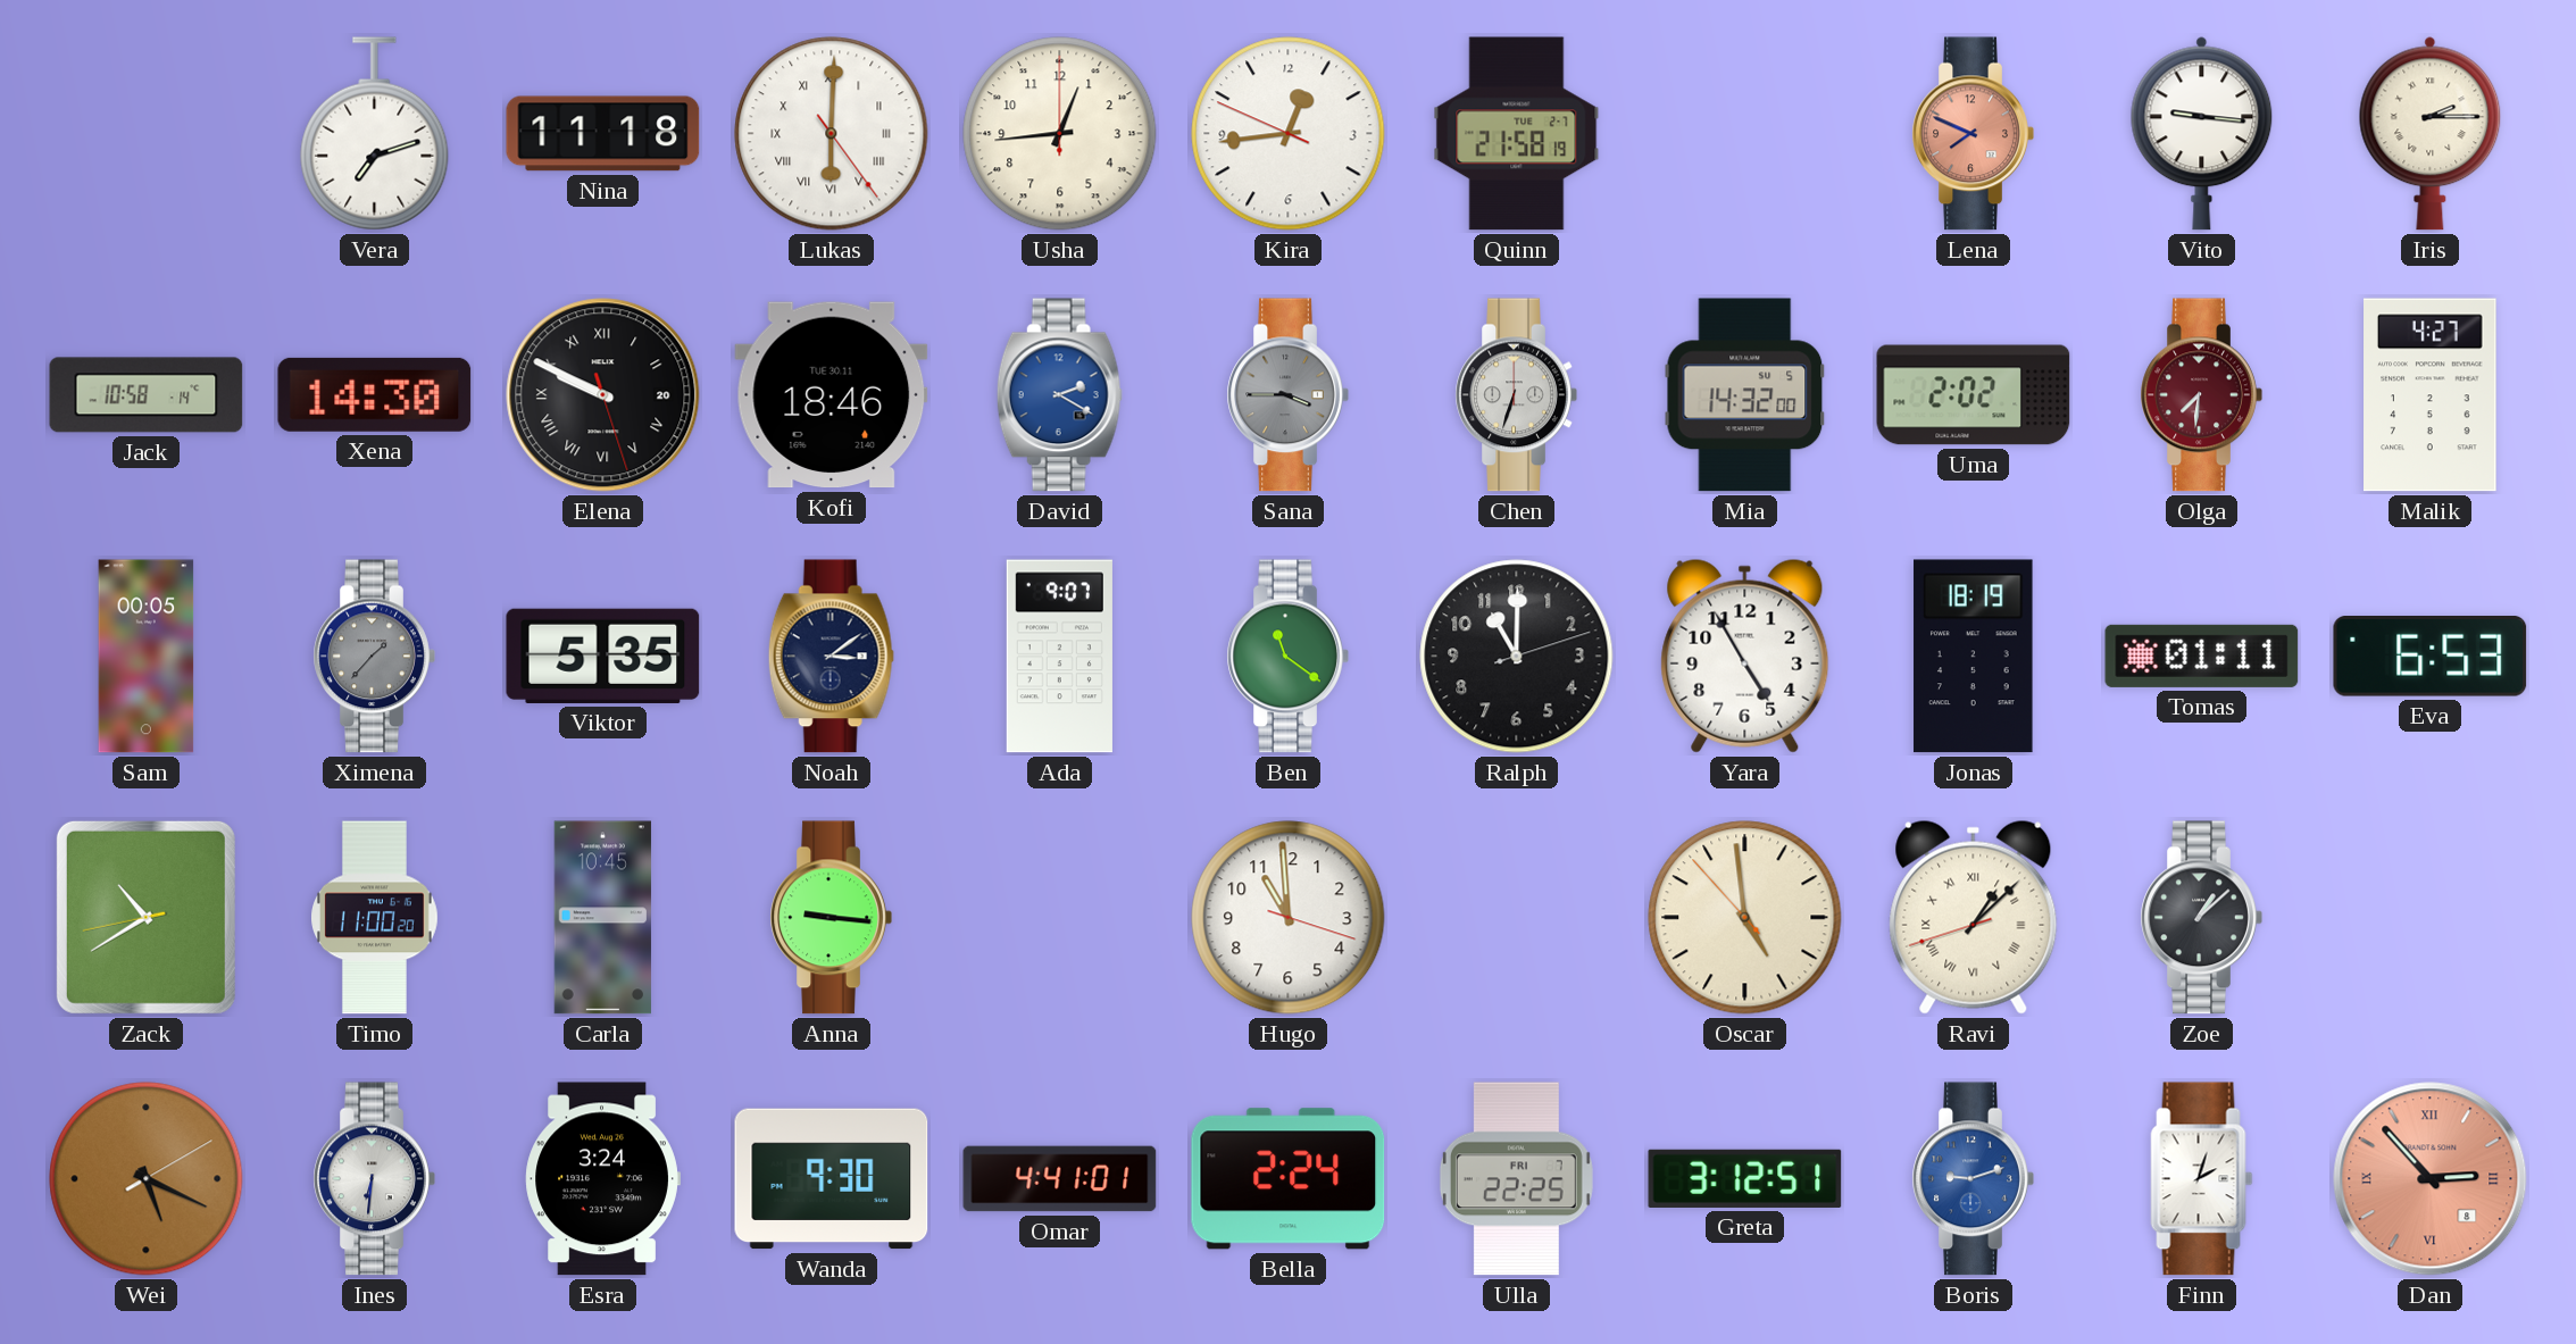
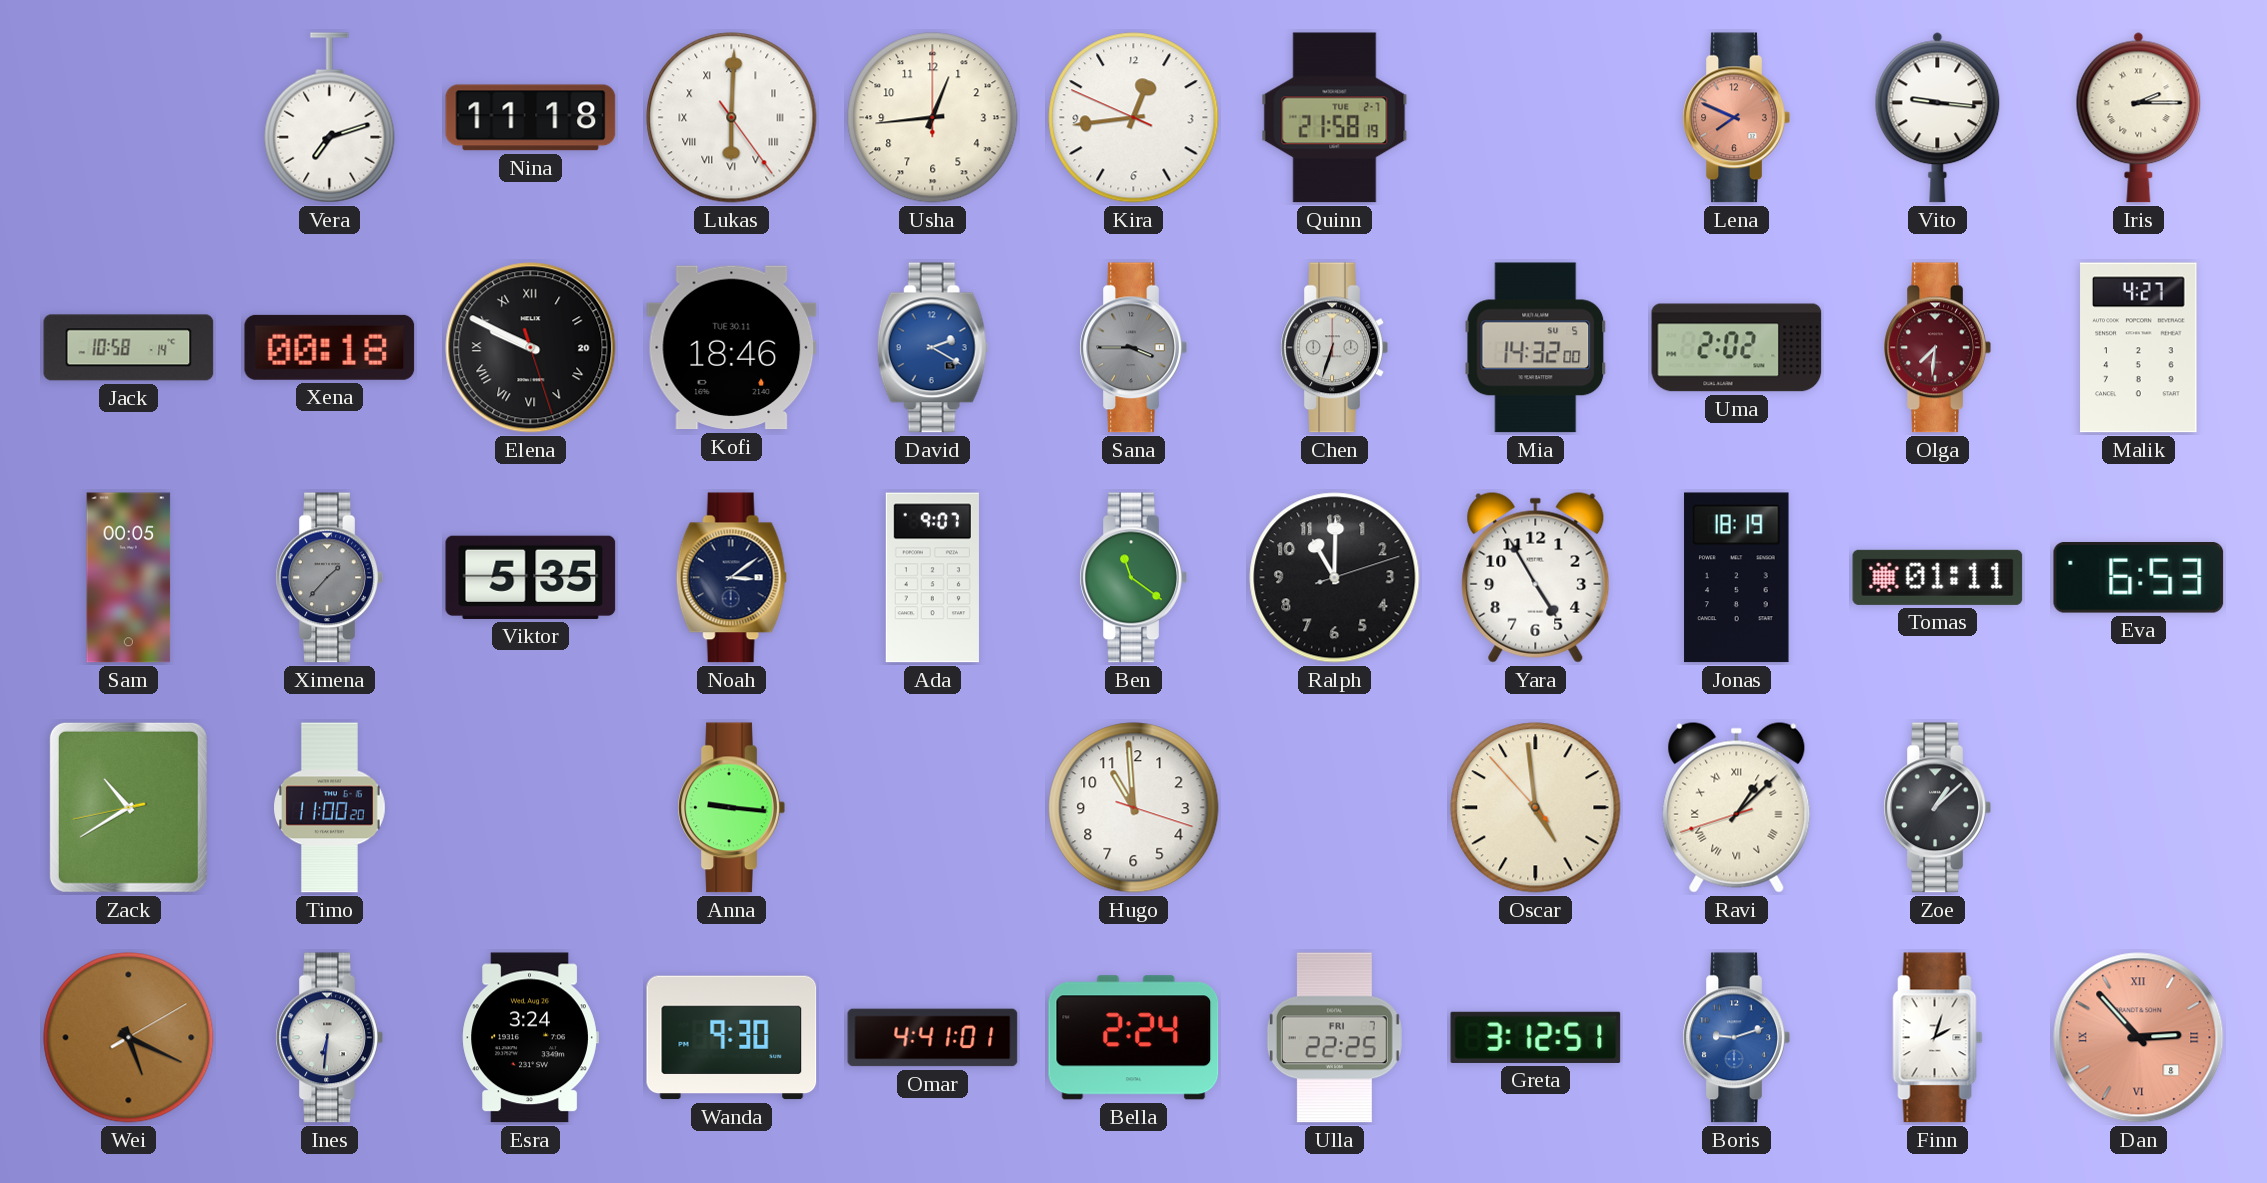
Xena: 14:30 -> 00:18 (330, 347)
Carla: 10:45 -> none (602, 918)
